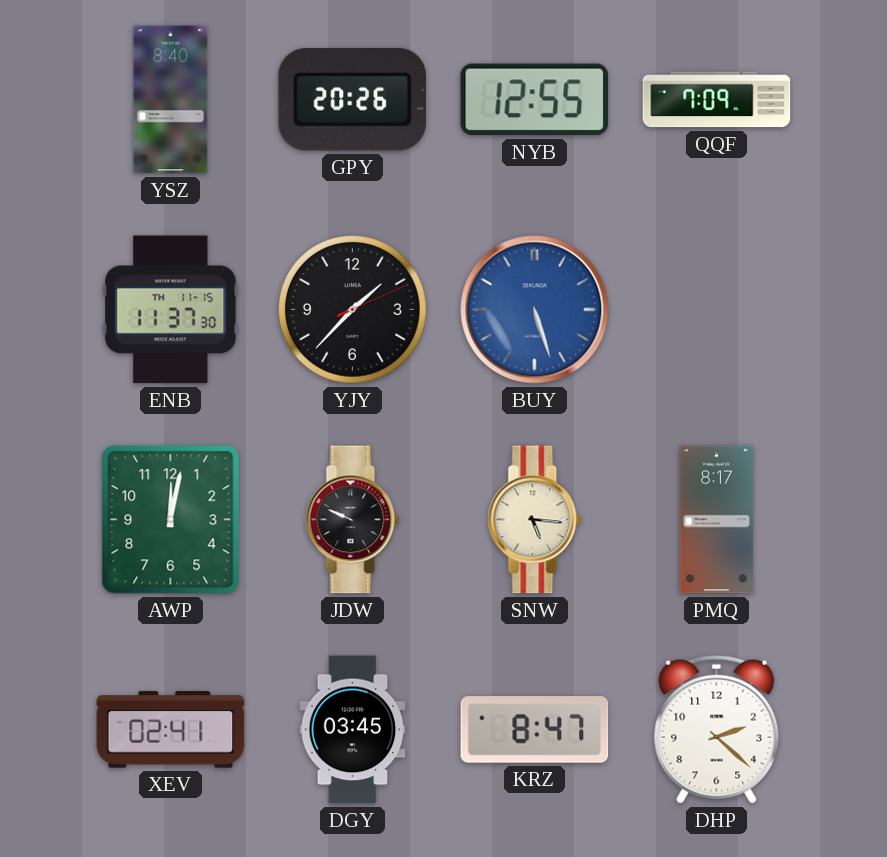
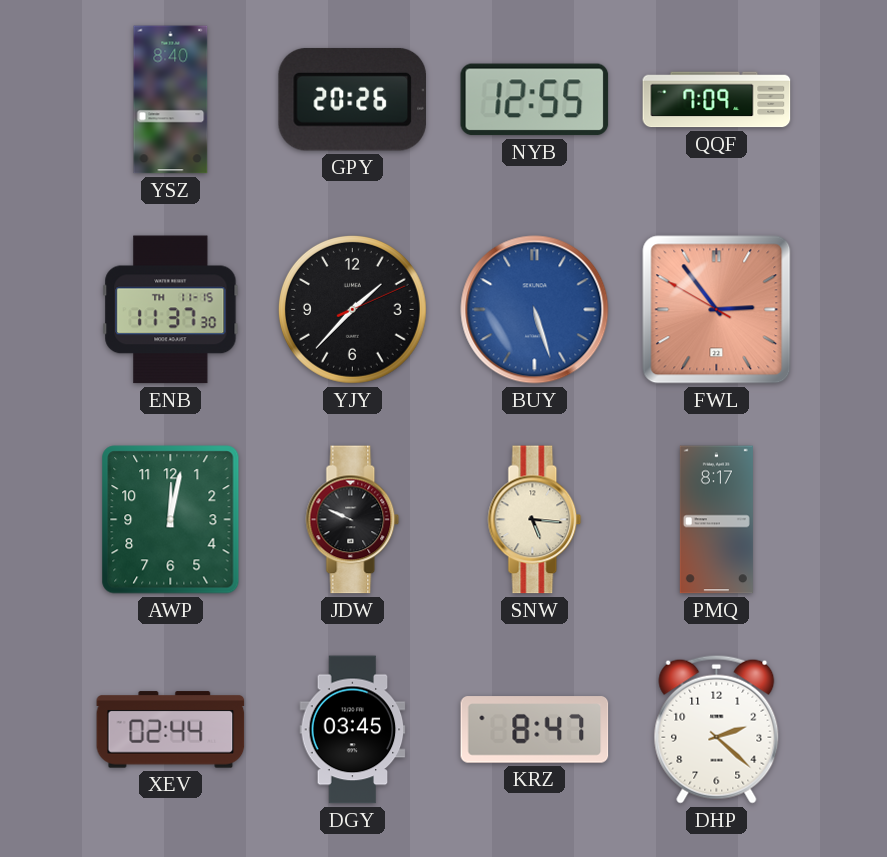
FWL: none -> 2:53 (717, 310)
XEV: 02:41 -> 02:44 (171, 730)
